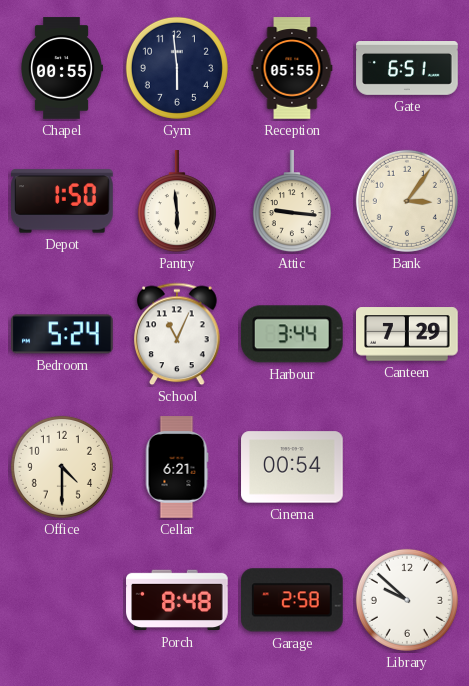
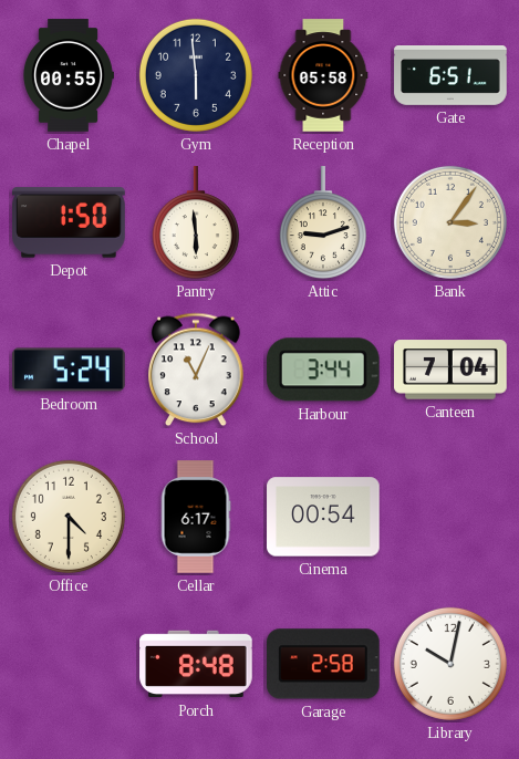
Reception: 05:55 -> 05:58 (323, 75)
Attic: 9:16 -> 9:12 (323, 223)
Canteen: 7:29 -> 7:04 (450, 370)
Cellar: 6:21 -> 6:17 (196, 517)
Library: 9:52 -> 10:02 (450, 664)
